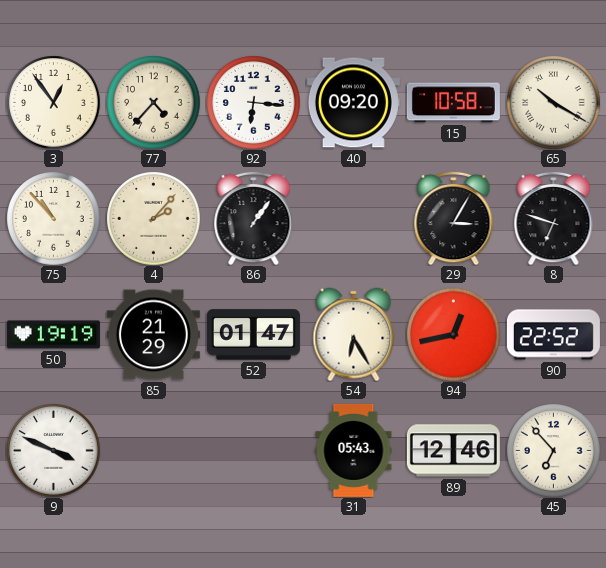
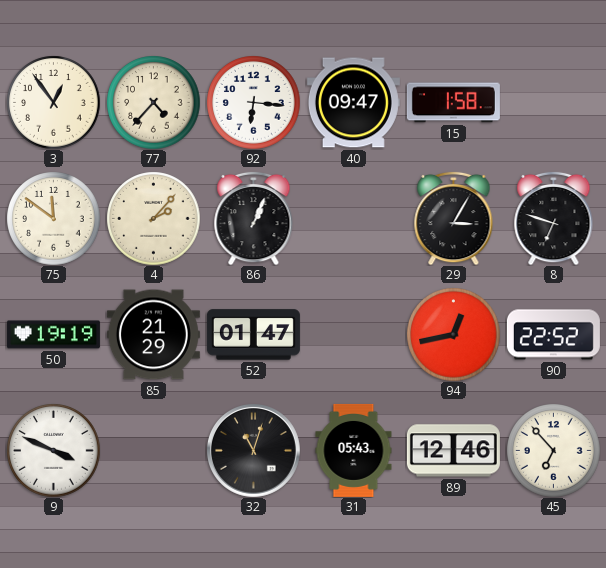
40: 09:20 -> 09:47 (353, 103)
15: 10:58 -> 1:58 (453, 103)
65: 10:20 -> none (553, 102)
75: 10:53 -> 11:51 (53, 218)
86: 1:06 -> 1:04 (254, 218)
54: 6:25 -> none (354, 334)
32: none -> 11:03 (253, 450)
